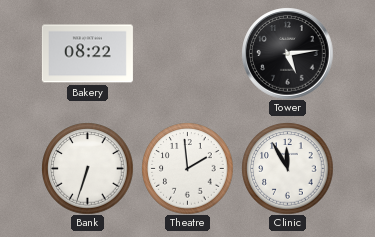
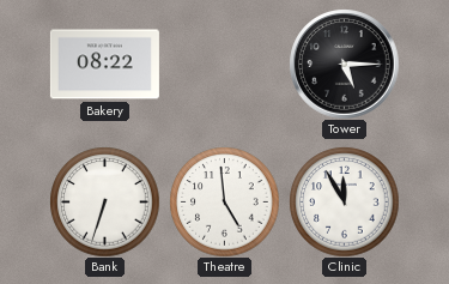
Tower: 5:14 -> 5:15 (344, 64)
Theatre: 1:59 -> 4:59 (224, 201)
